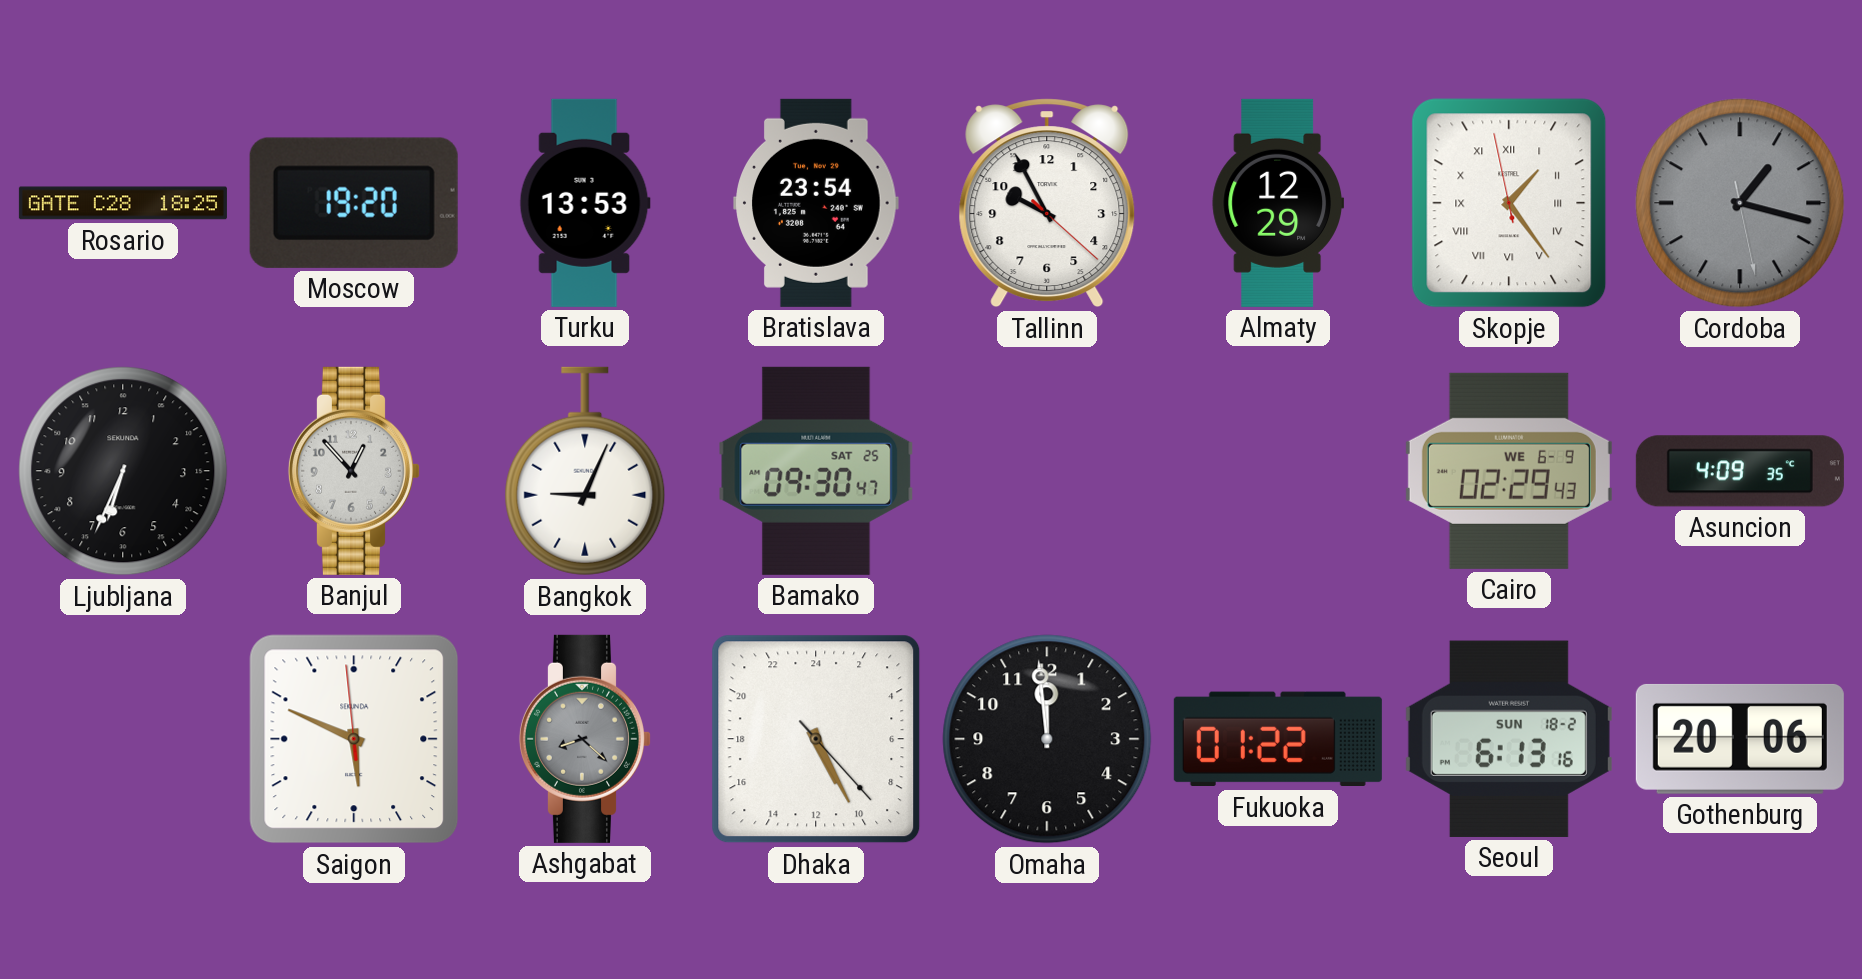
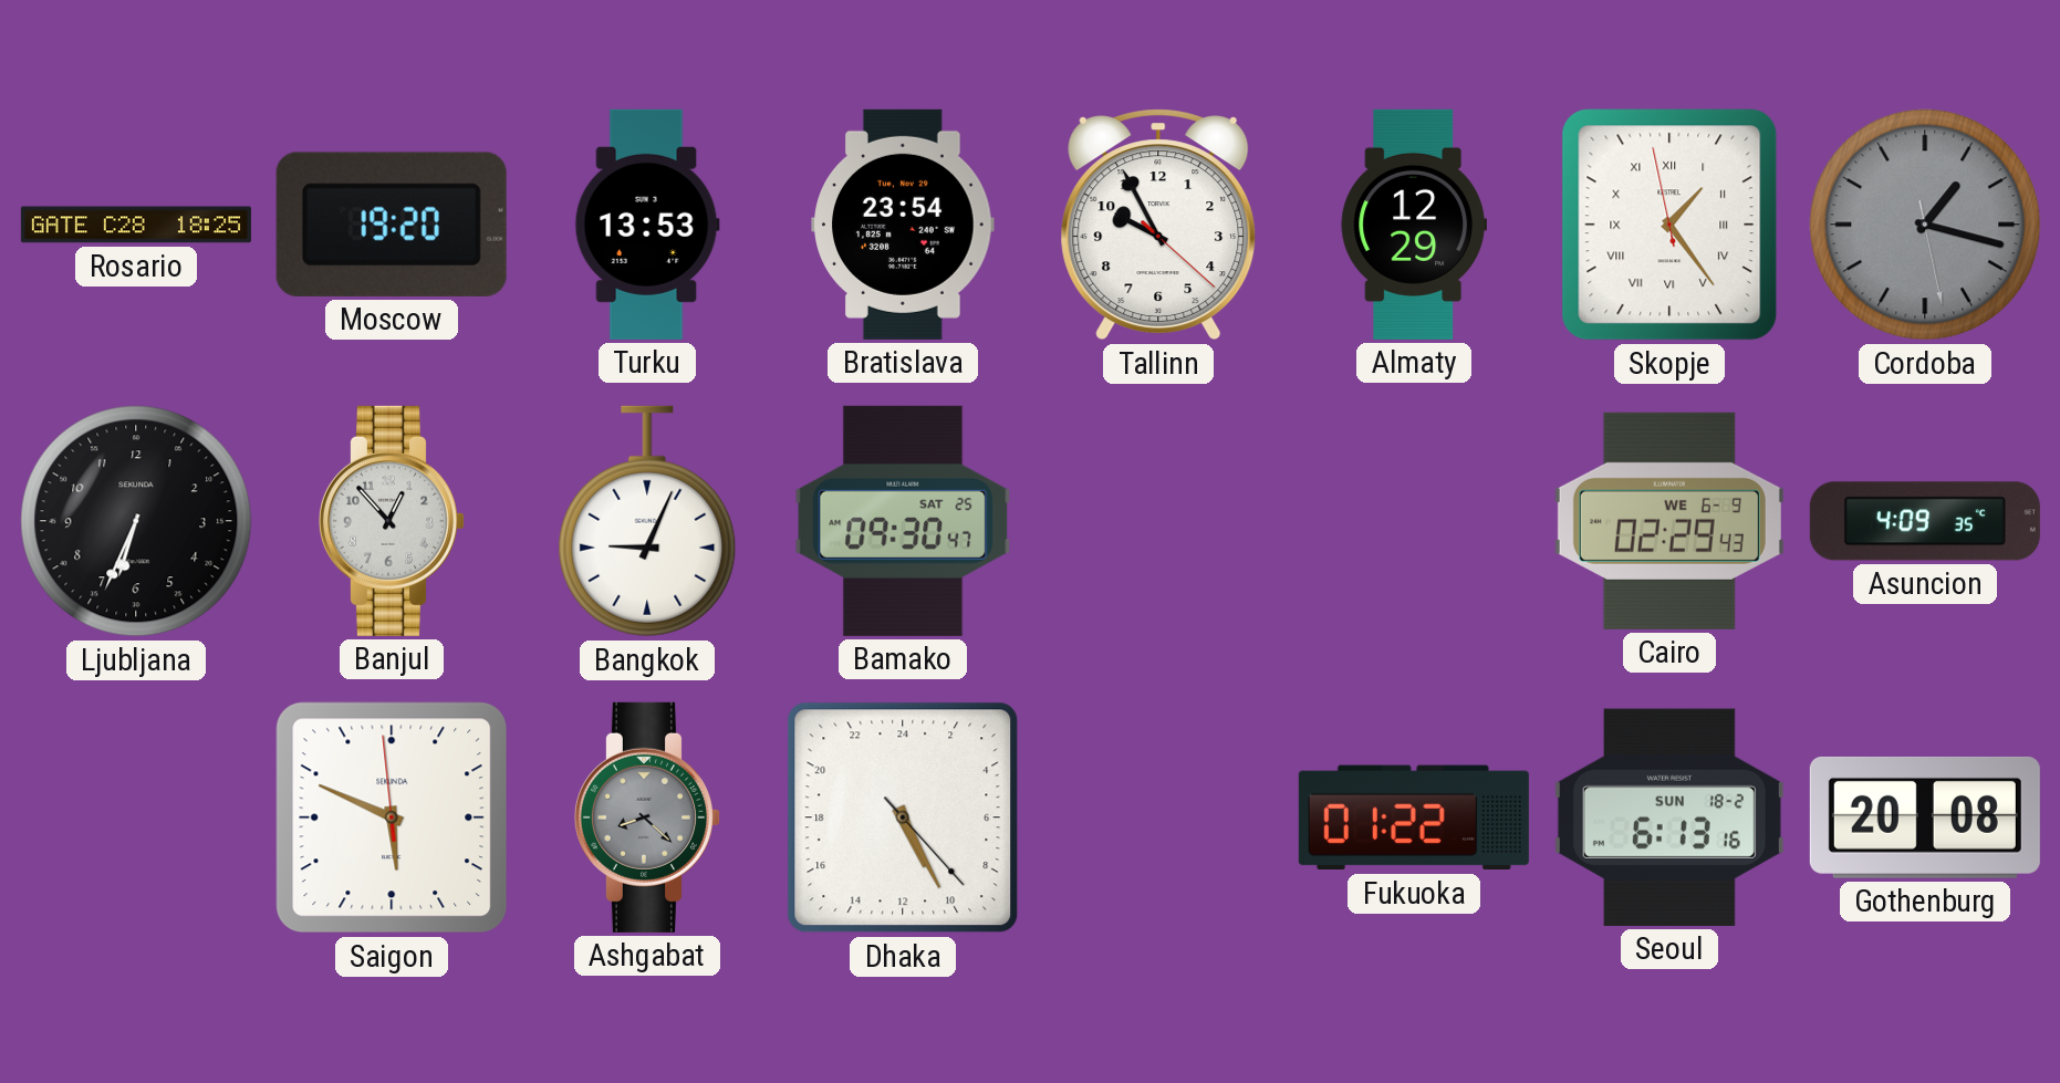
Omaha: 11:59 -> none (1047, 739)
Gothenburg: 20:06 -> 20:08 (1925, 818)
